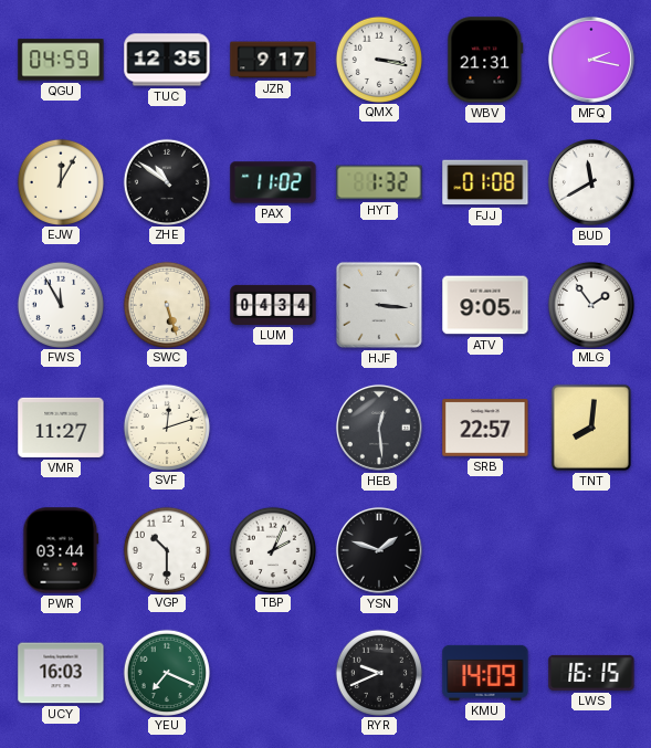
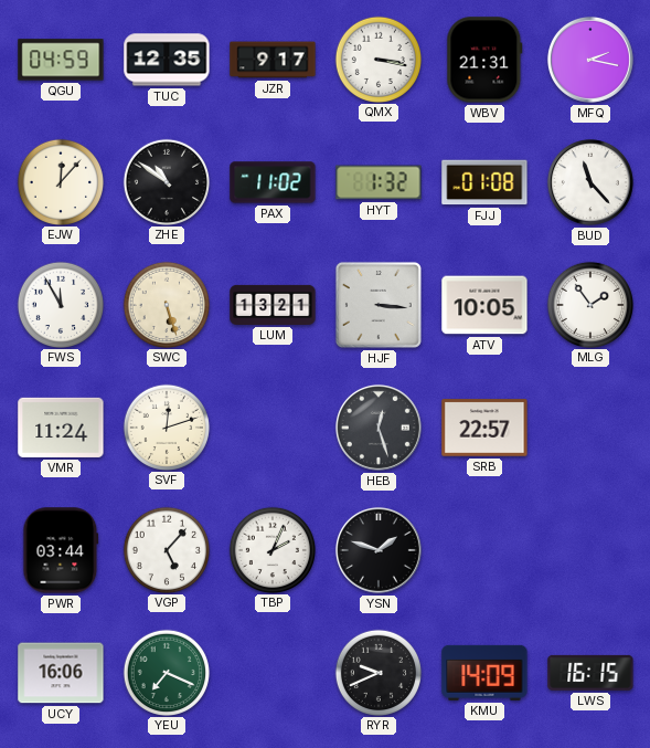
EJW: 12:05 -> 12:07 (60, 181)
BUD: 11:40 -> 11:23 (590, 182)
LUM: 04:34 -> 13:21 (273, 305)
ATV: 9:05 -> 10:05 (484, 305)
VMR: 11:27 -> 11:24 (61, 428)
HEB: 12:29 -> 12:27 (379, 428)
TNT: 8:01 -> none (591, 428)
VGP: 10:30 -> 5:07 (166, 549)
UCY: 16:03 -> 16:06 (61, 673)
